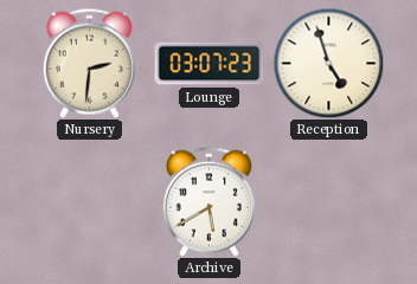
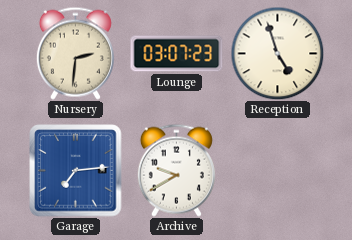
Garage: none -> 7:14 (76, 171)
Archive: 5:40 -> 9:40 (176, 170)
